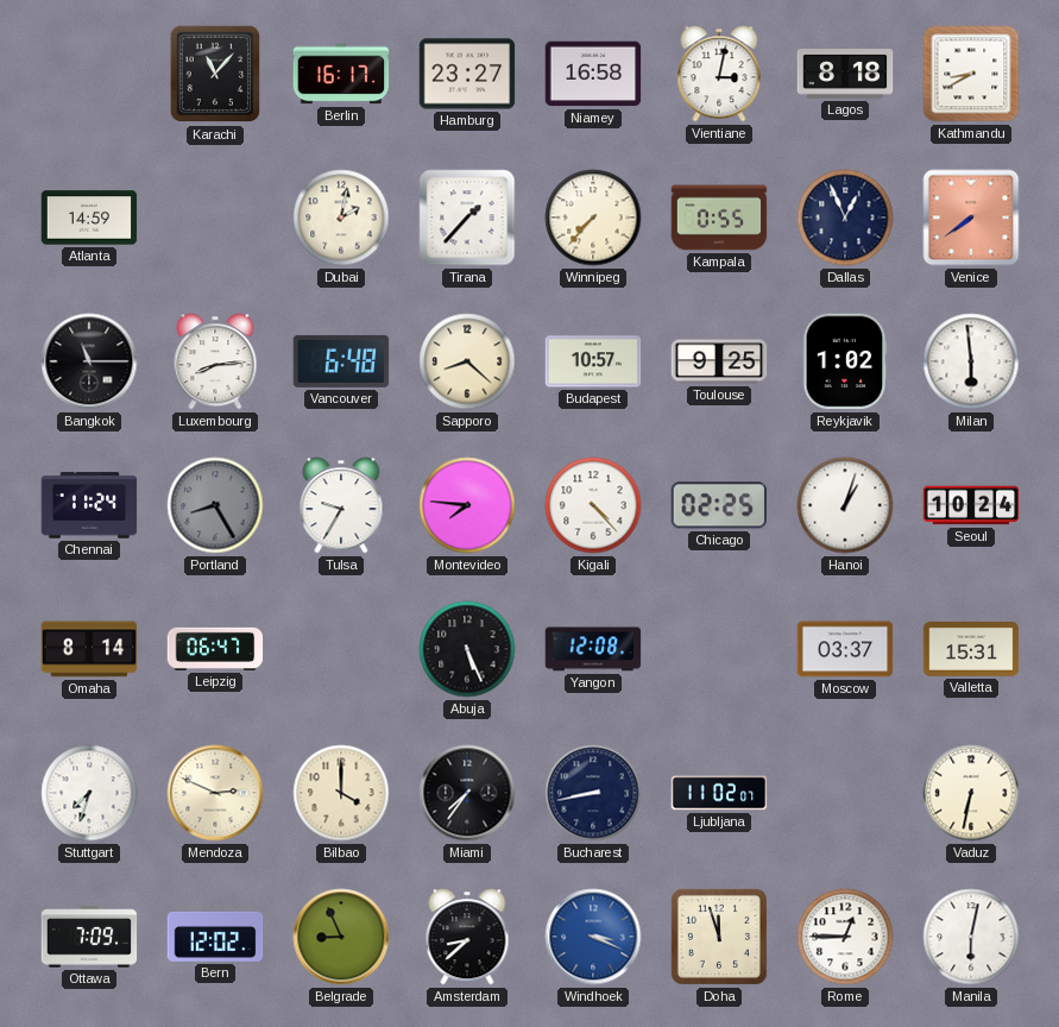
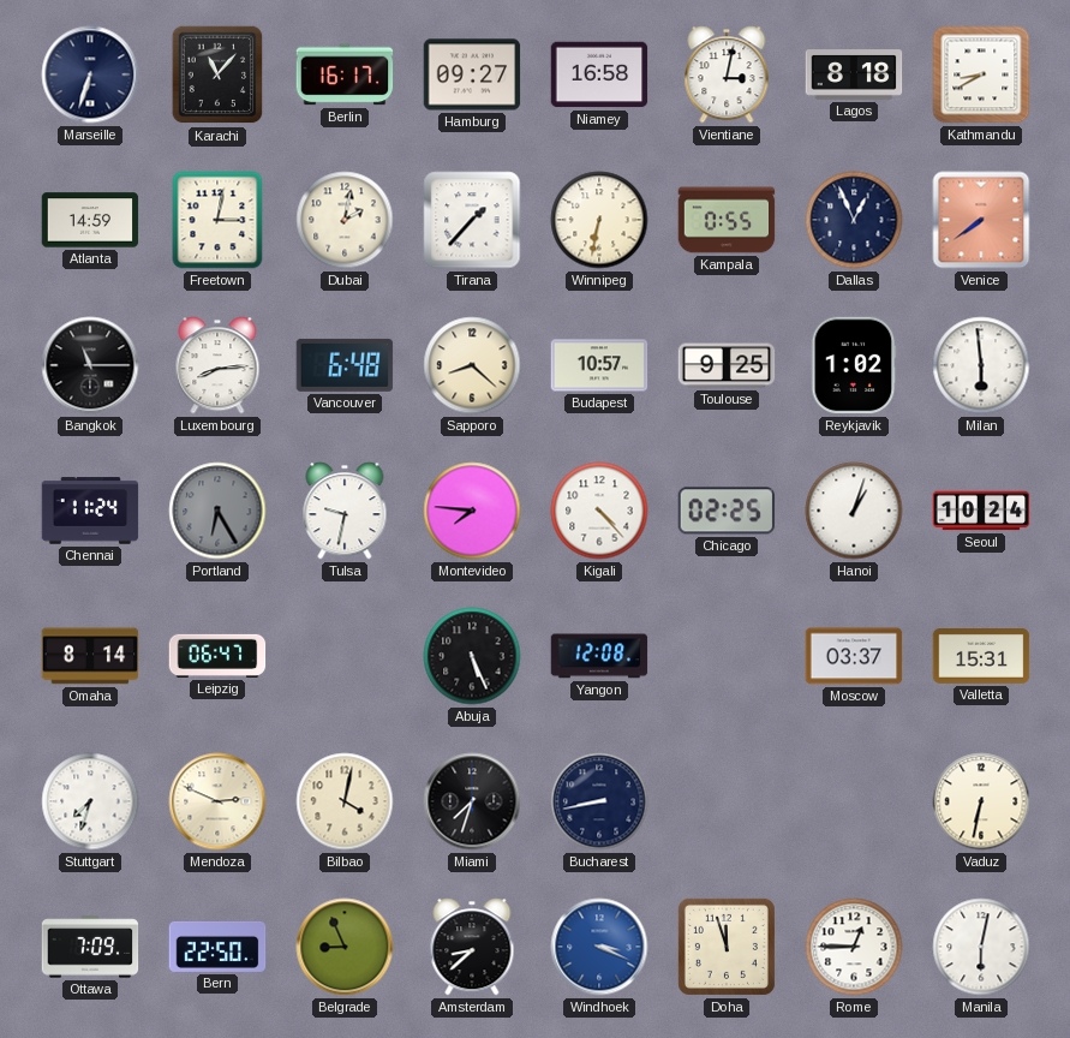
Marseille: none -> 6:33 (90, 74)
Hamburg: 23:27 -> 09:27 (472, 74)
Freetown: none -> 3:02 (217, 220)
Winnipeg: 7:37 -> 6:32 (599, 220)
Portland: 8:25 -> 6:25 (217, 511)
Tulsa: 9:35 -> 9:32 (345, 511)
Bilbao: 4:00 -> 4:02 (345, 801)
Miami: 7:36 -> 7:33 (472, 801)
Ljubljana: 11:02 -> none (719, 793)
Bern: 12:02 -> 22:50 (217, 947)
